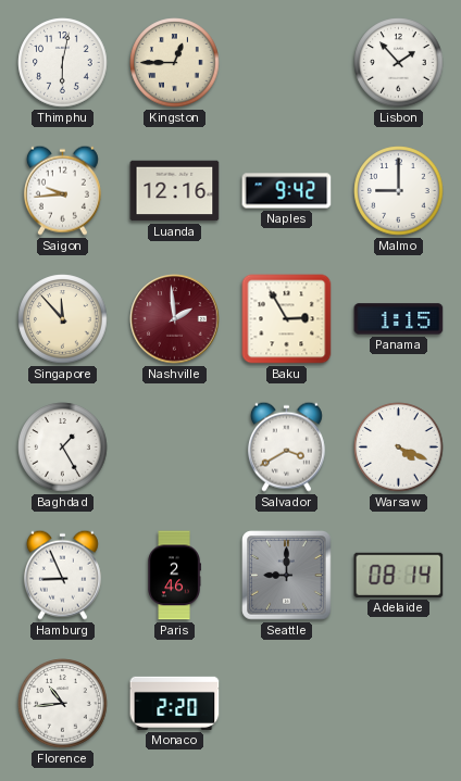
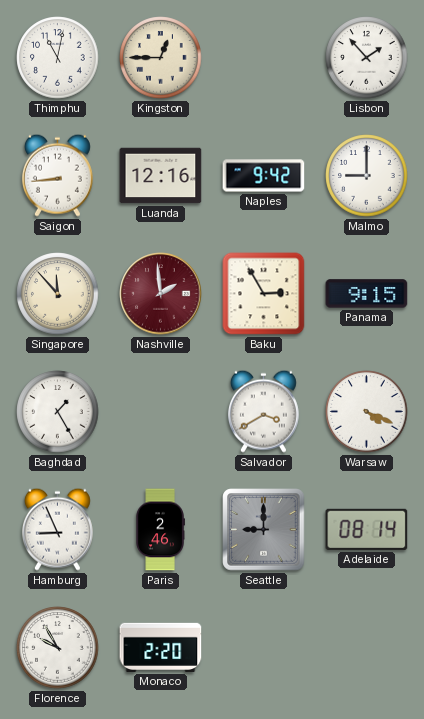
Thimphu: 6:02 -> 11:02 (58, 58)
Saigon: 9:44 -> 8:44 (57, 175)
Panama: 1:15 -> 9:15 (367, 294)
Florence: 10:44 -> 9:55 (58, 648)
